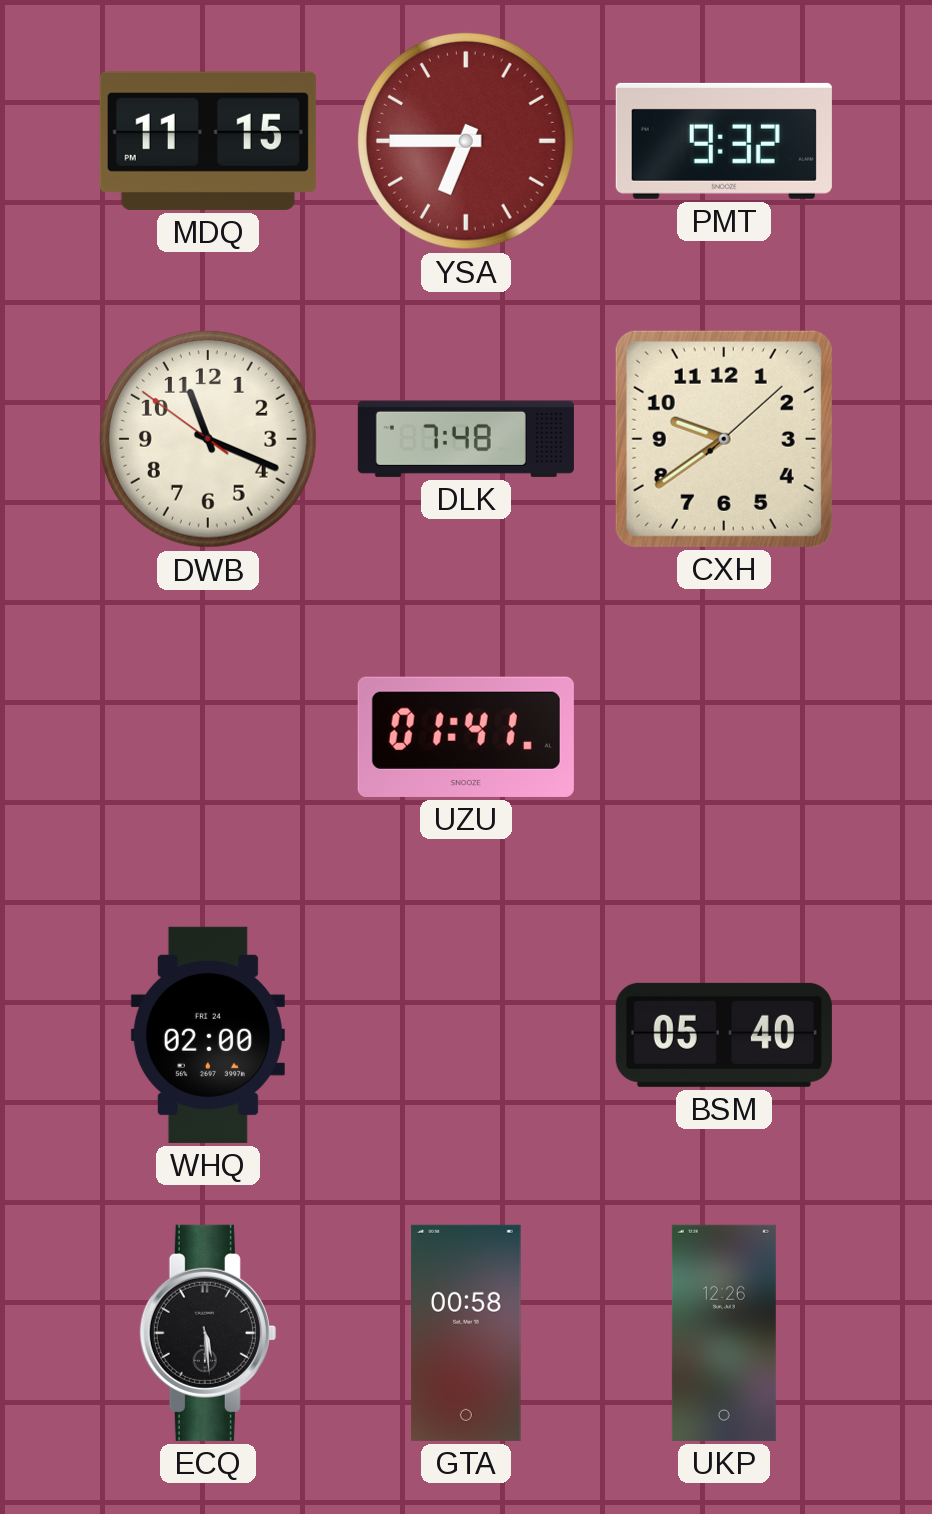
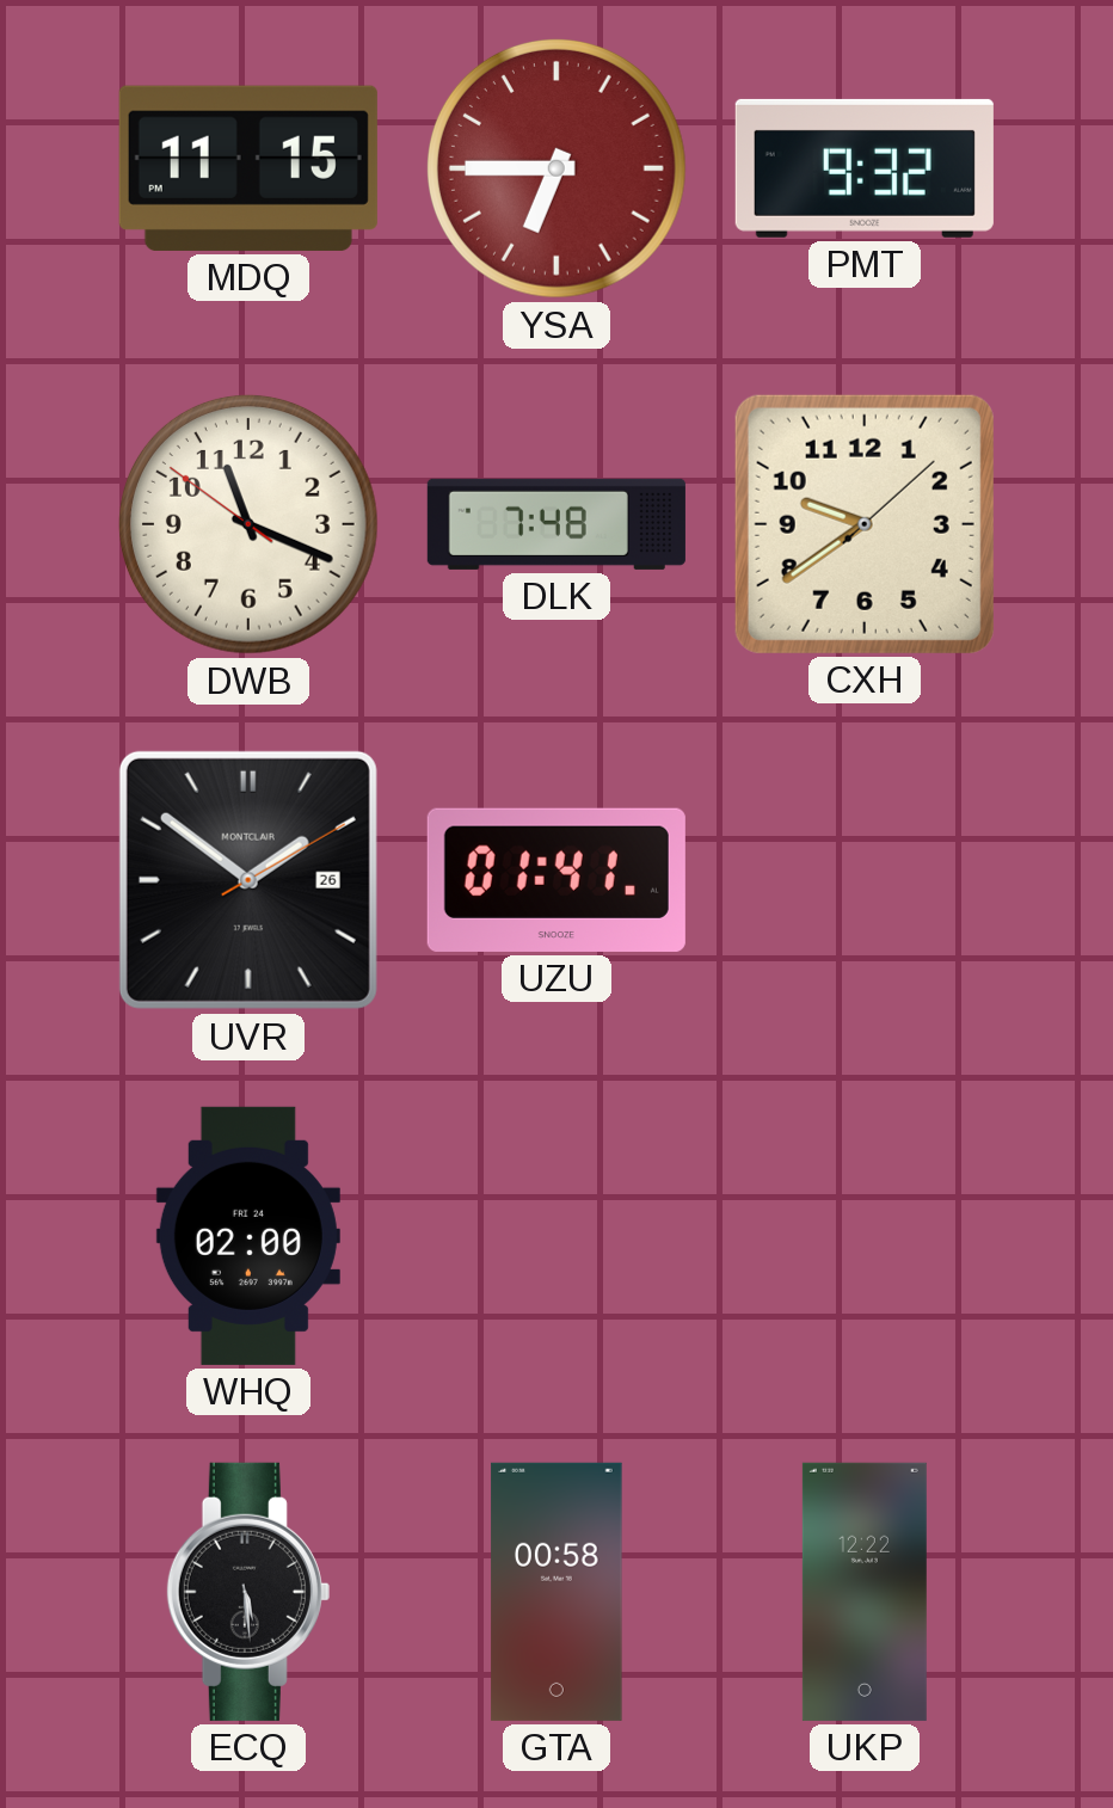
UVR: none -> 1:51 (248, 880)
BSM: 05:40 -> none (724, 1035)
UKP: 12:26 -> 12:22 (865, 1592)
